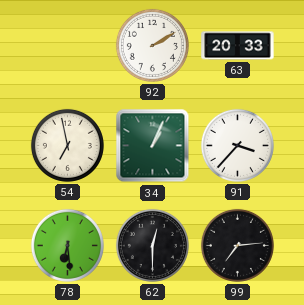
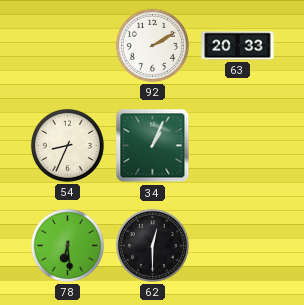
54: 6:58 -> 8:34 (67, 145)
91: 3:37 -> none (237, 145)
99: 7:14 -> none (237, 245)
